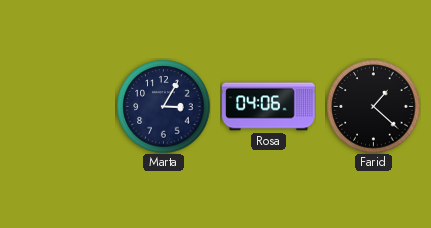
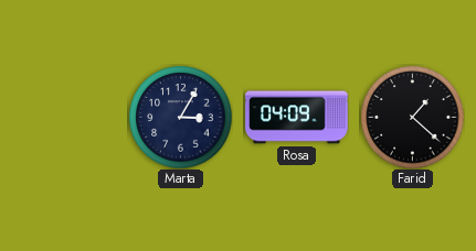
Rosa: 04:06 -> 04:09 (297, 118)
